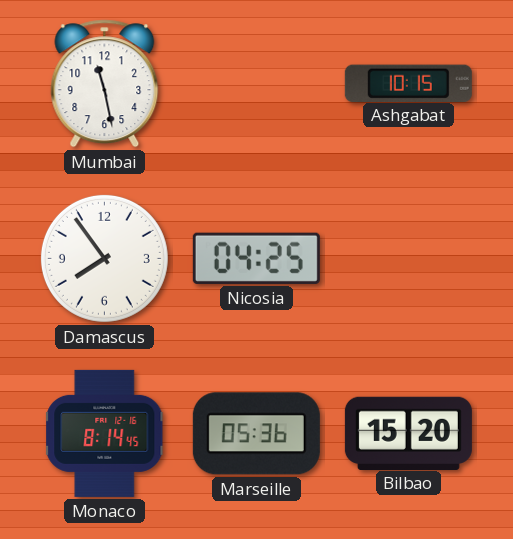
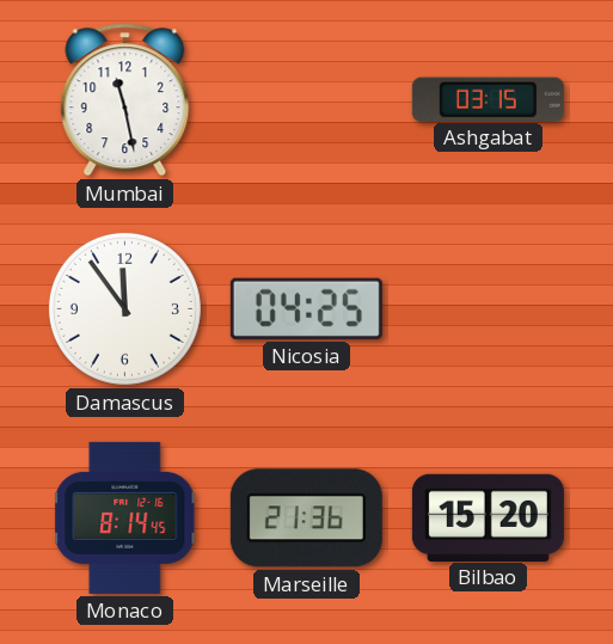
Ashgabat: 10:15 -> 03:15 (488, 99)
Damascus: 7:54 -> 11:54 (124, 308)
Marseille: 05:36 -> 21:36 (306, 519)
